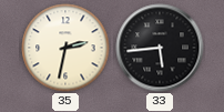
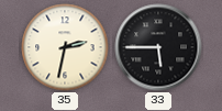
33: 5:44 -> 5:45 (158, 47)
